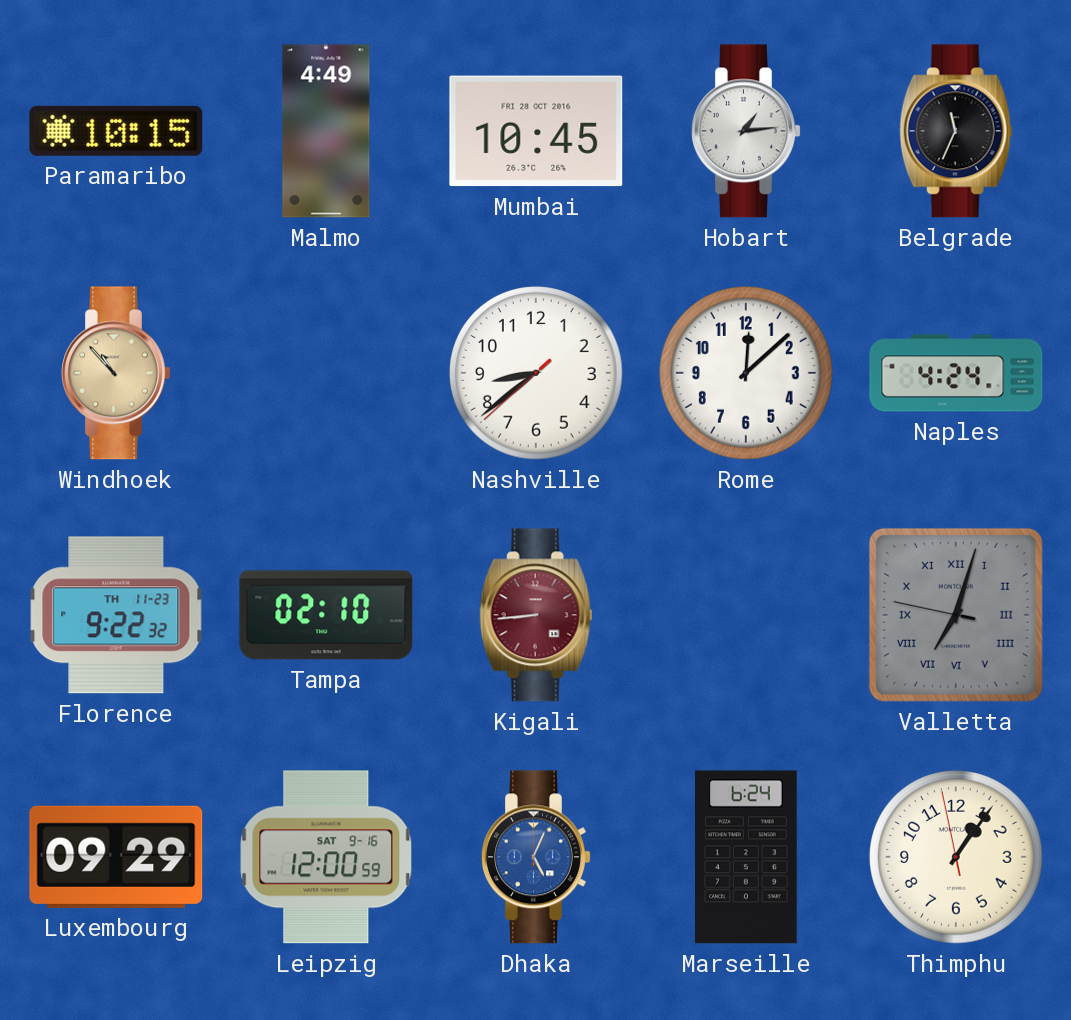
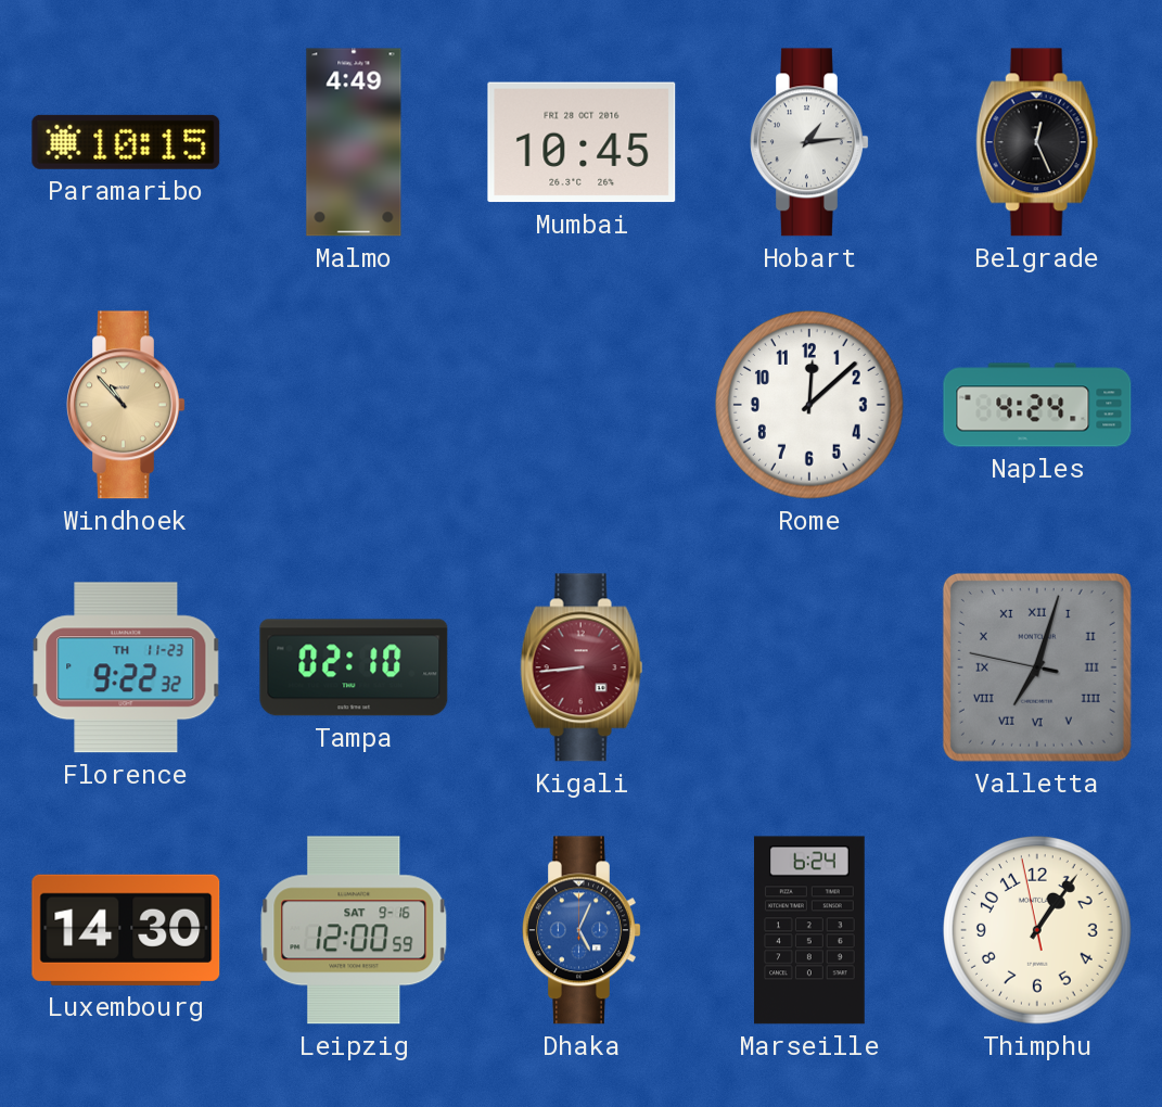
Belgrade: 11:34 -> 12:26 (1037, 142)
Nashville: 8:38 -> none (537, 374)
Luxembourg: 09:29 -> 14:30 (126, 930)
